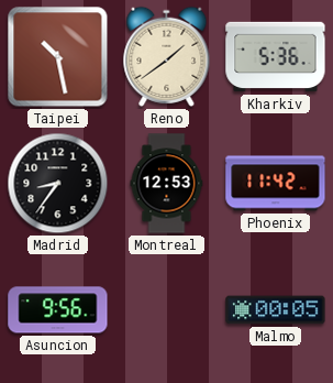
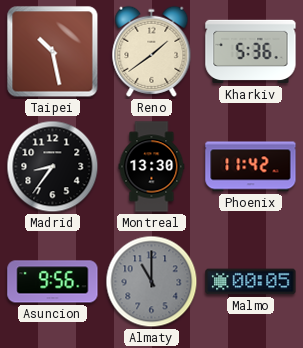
Montreal: 12:53 -> 13:30 (152, 167)
Almaty: none -> 11:00 (152, 282)
